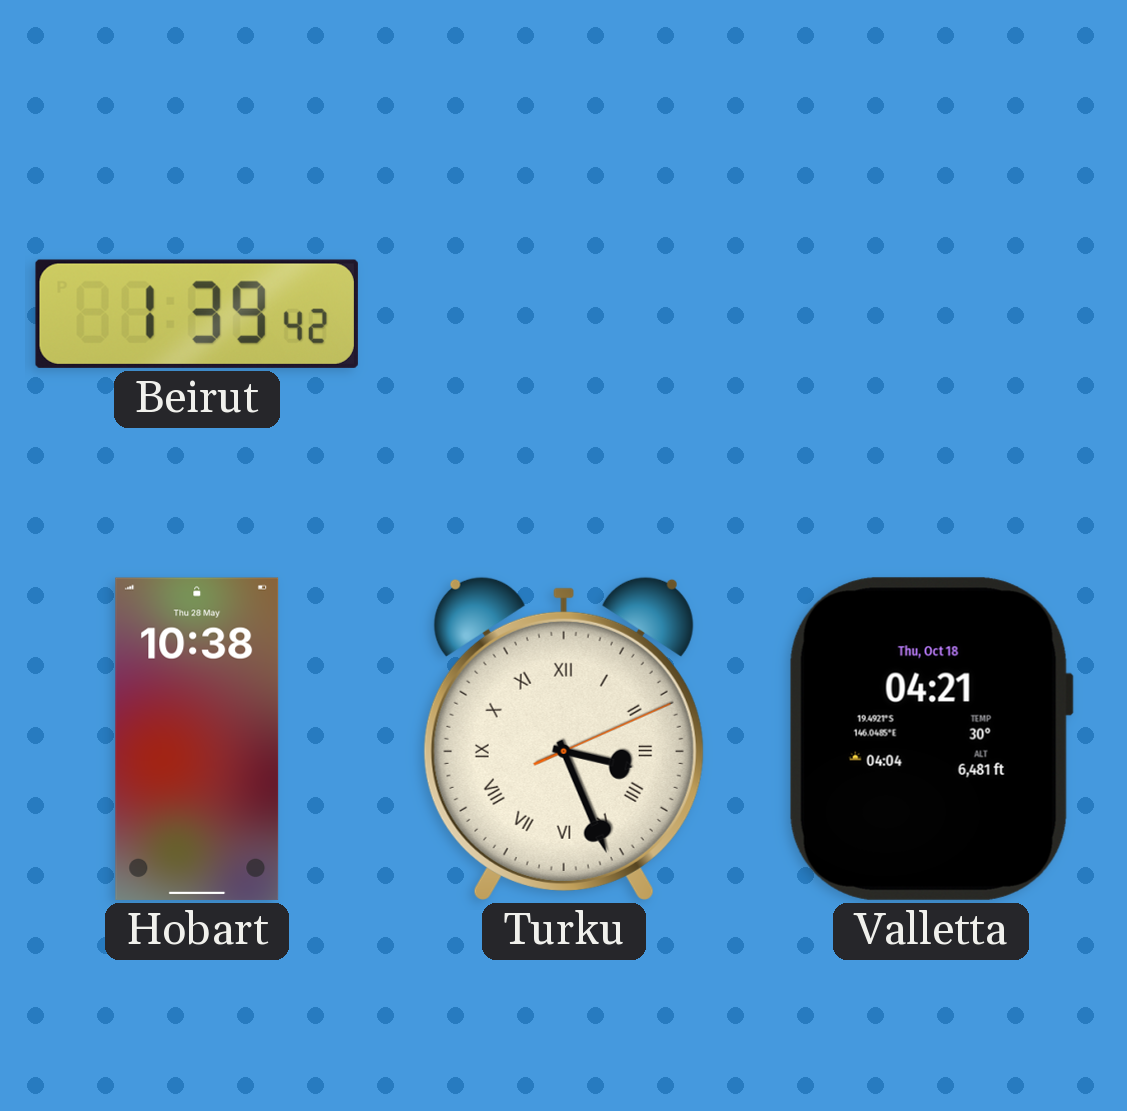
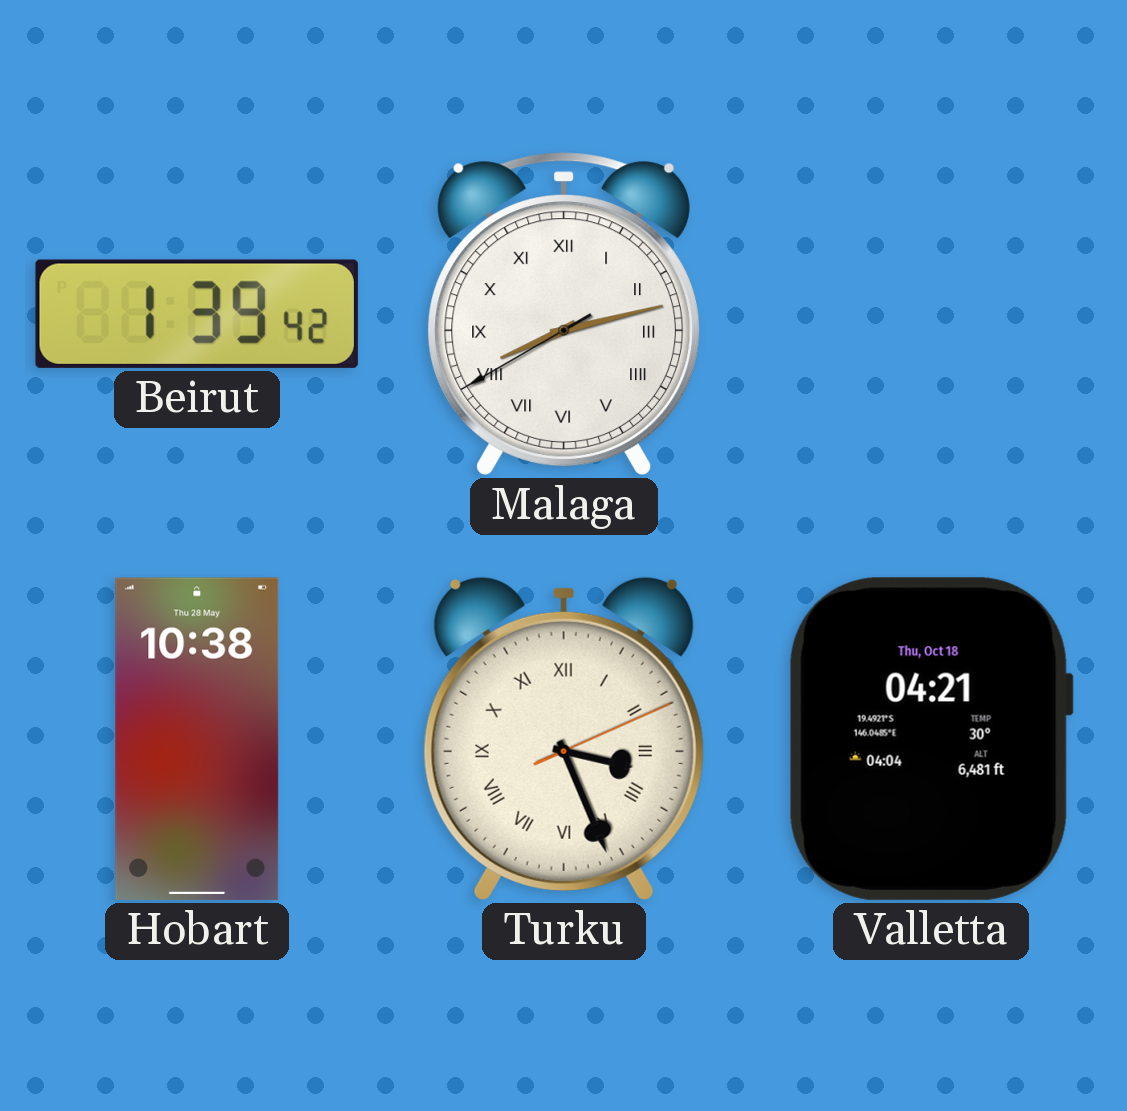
Malaga: none -> 8:12 (564, 314)
